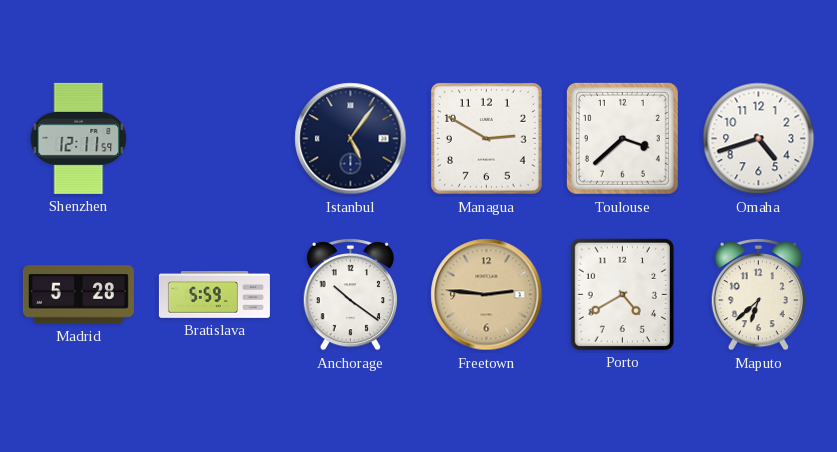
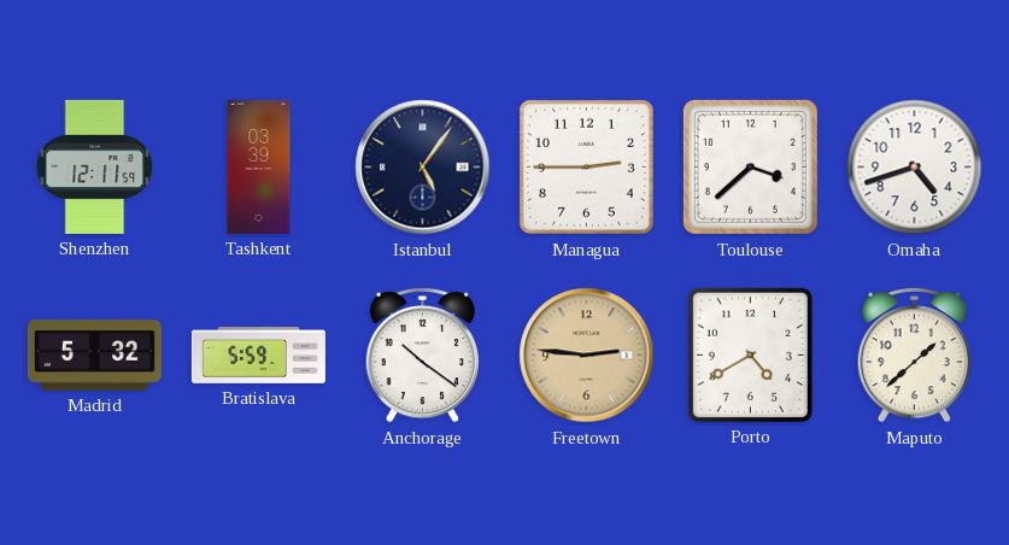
Tashkent: none -> 03:39 (259, 166)
Managua: 2:50 -> 2:45 (586, 166)
Madrid: 5:28 -> 5:32 (94, 356)
Maputo: 6:38 -> 1:38 (914, 354)
